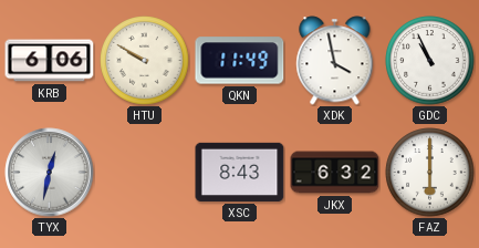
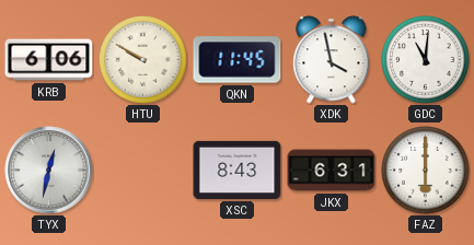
QKN: 11:49 -> 11:45 (238, 60)
GDC: 10:56 -> 11:01 (426, 60)
JKX: 6:32 -> 6:31 (332, 171)
